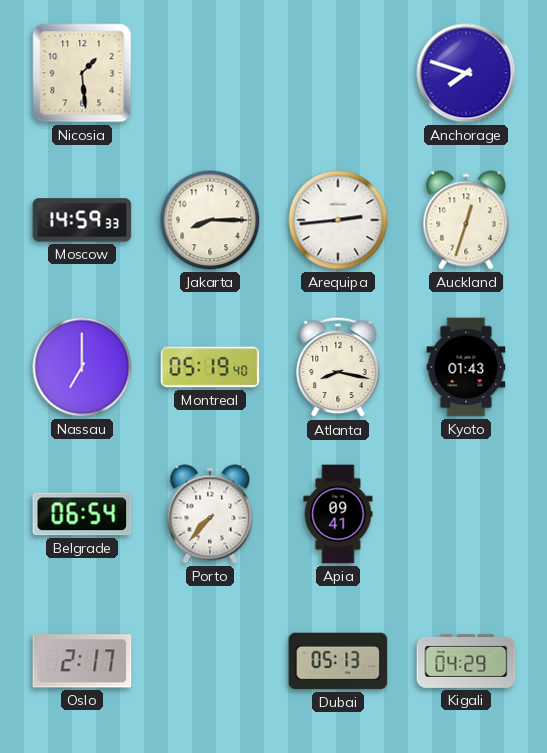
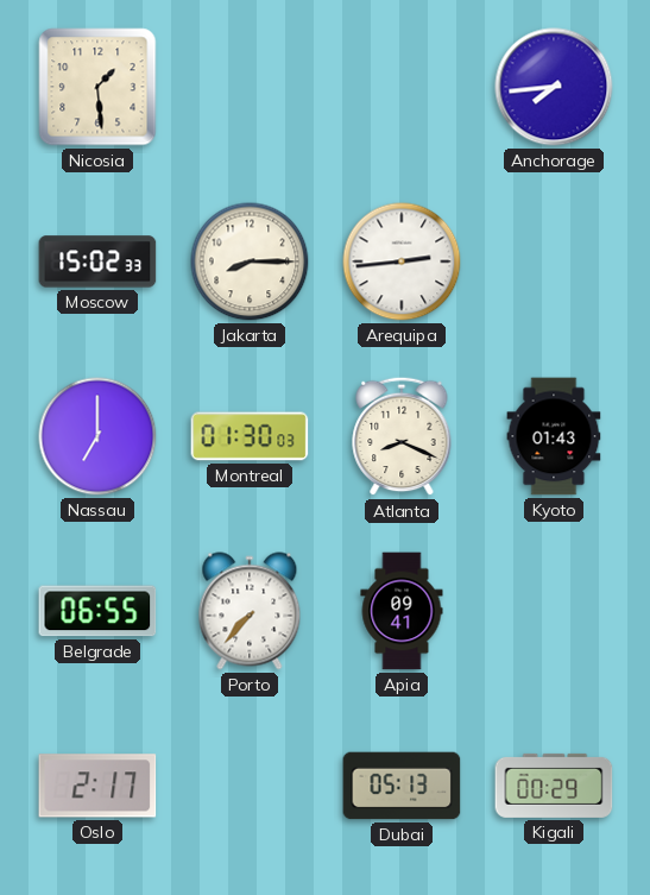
Anchorage: 7:48 -> 7:44 (554, 87)
Moscow: 14:59 -> 15:02 (97, 261)
Auckland: 12:33 -> none (466, 220)
Montreal: 05:19 -> 01:30 (250, 436)
Atlanta: 8:17 -> 8:19 (402, 436)
Belgrade: 06:54 -> 06:55 (97, 611)
Kigali: 04:29 -> 00:29 (554, 786)
